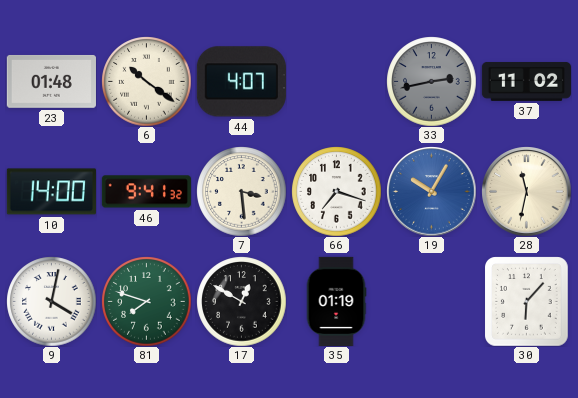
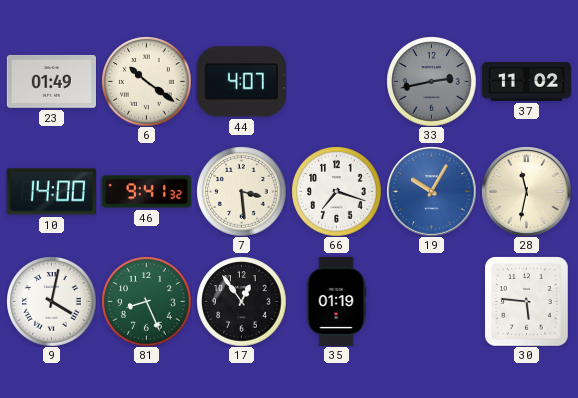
23: 01:48 -> 01:49 (51, 81)
81: 7:48 -> 8:26 (146, 301)
17: 12:50 -> 12:54 (241, 301)
30: 6:07 -> 5:46 (527, 301)
